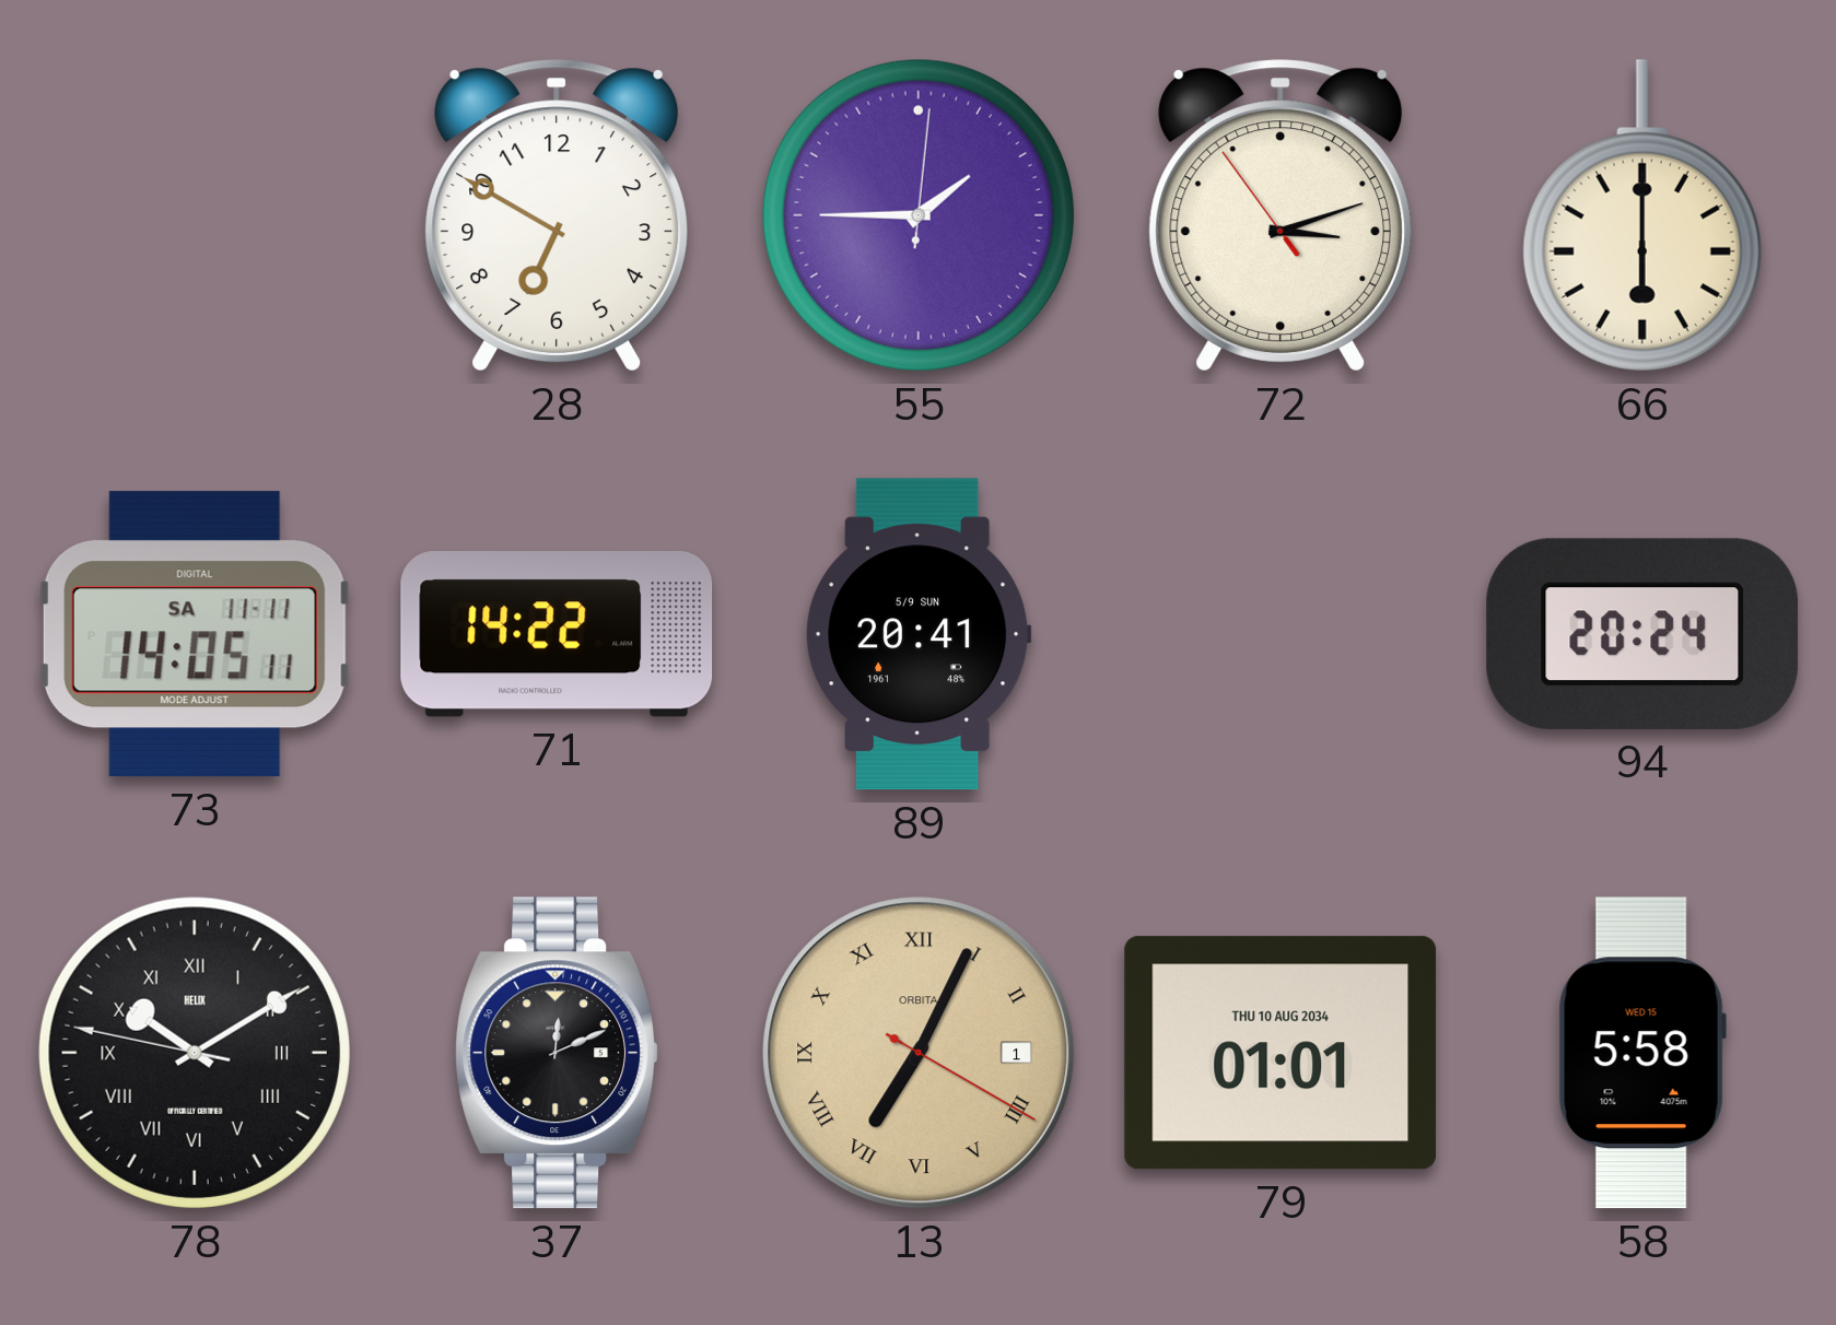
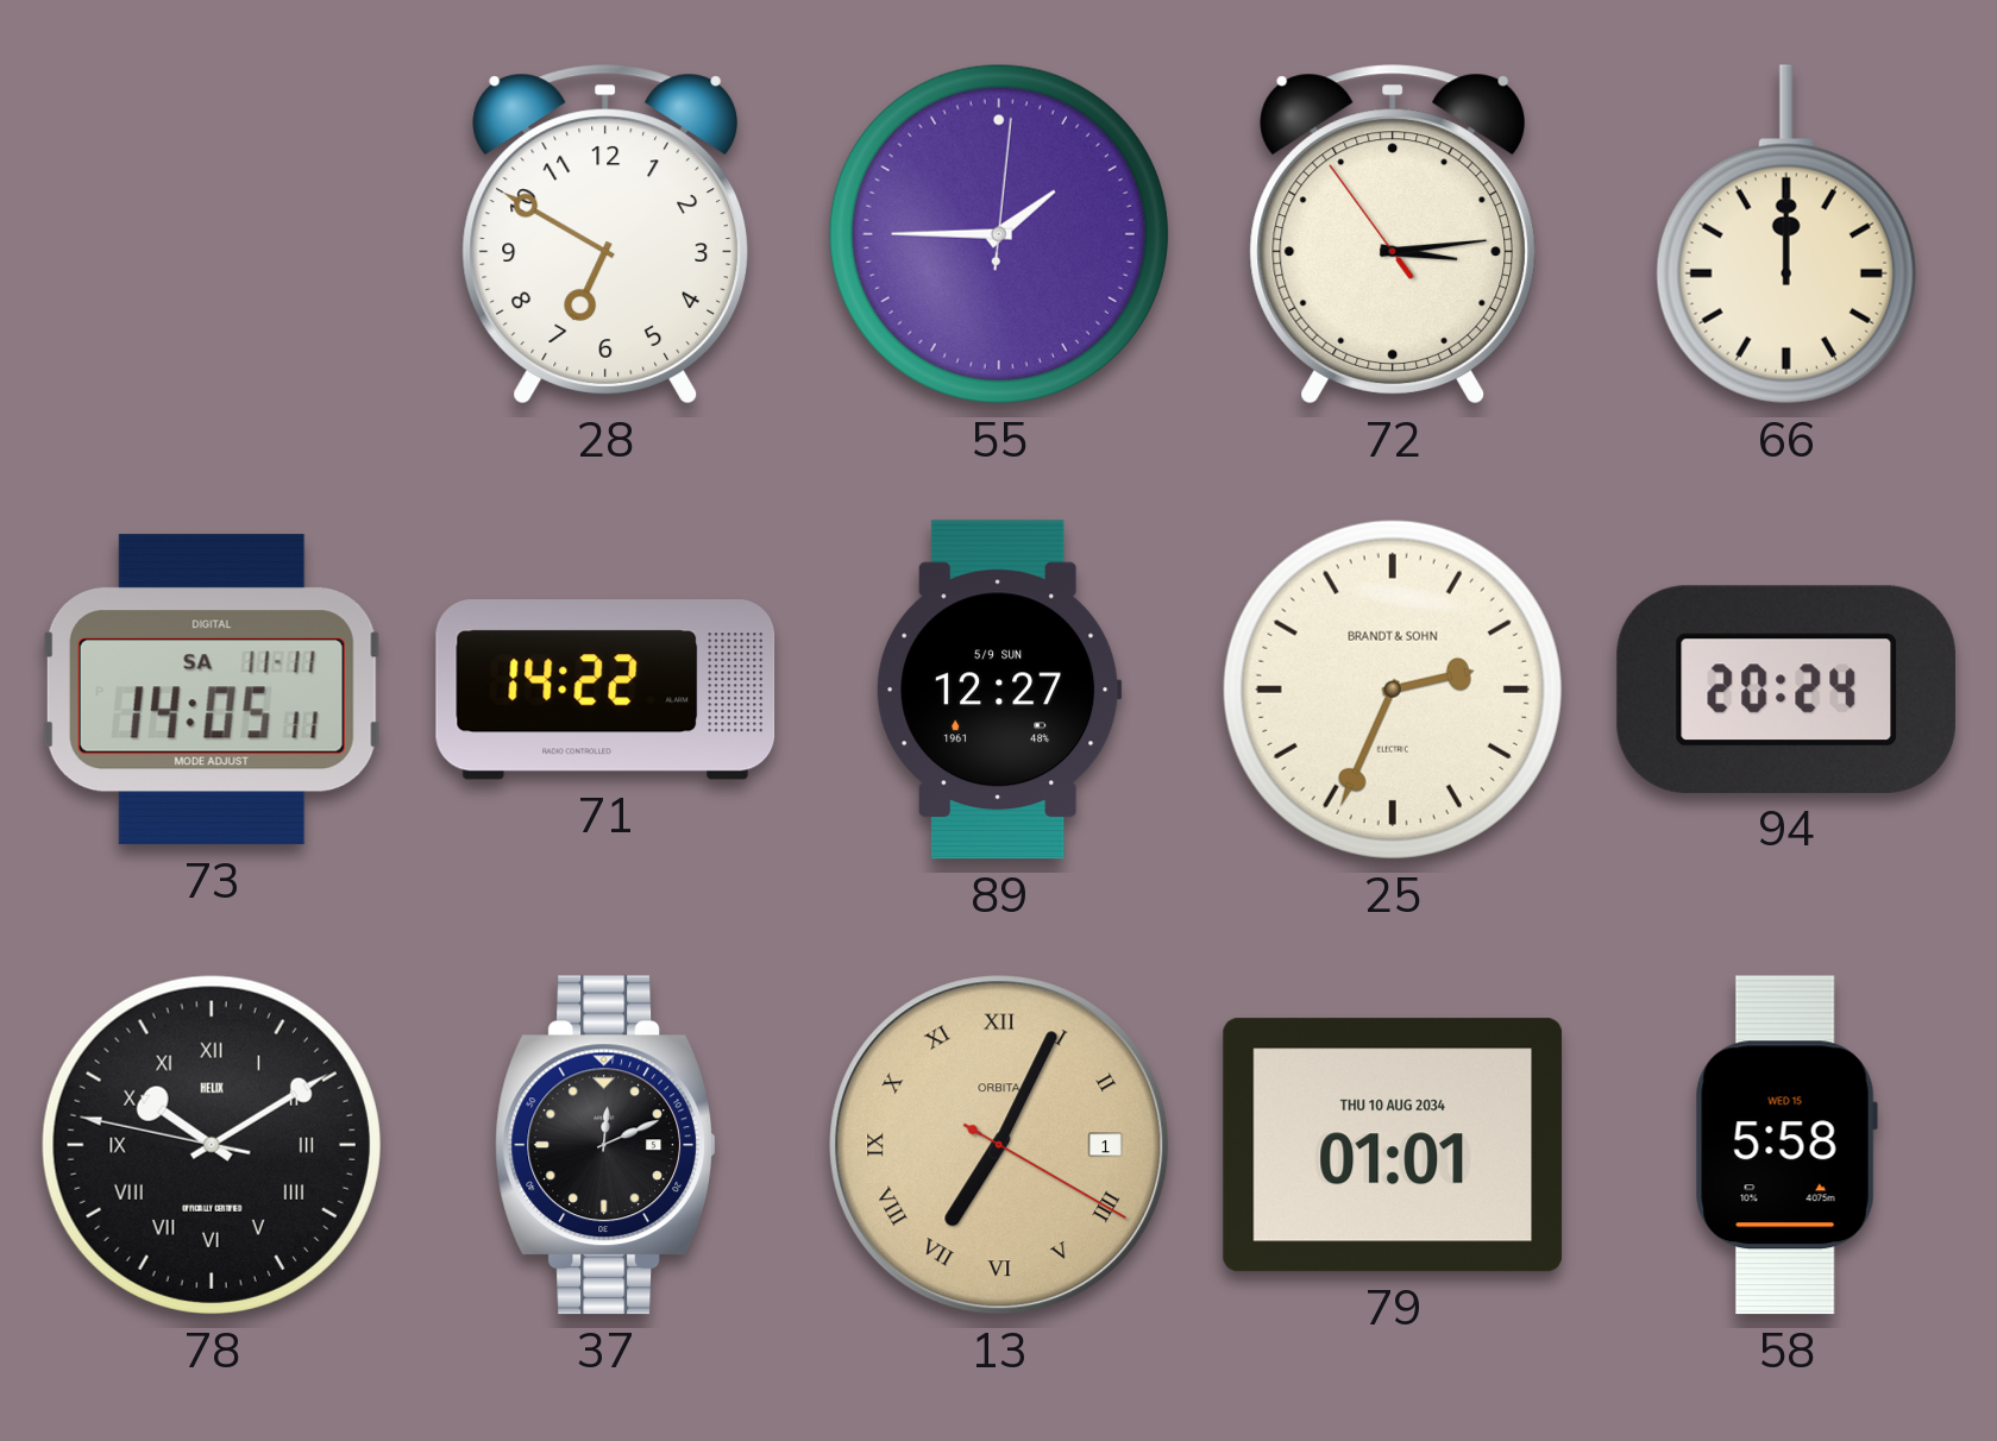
72: 3:11 -> 3:13 (1393, 234)
66: 6:00 -> 12:00 (1786, 234)
89: 20:41 -> 12:27 (1000, 690)
25: none -> 2:34 (1393, 690)
